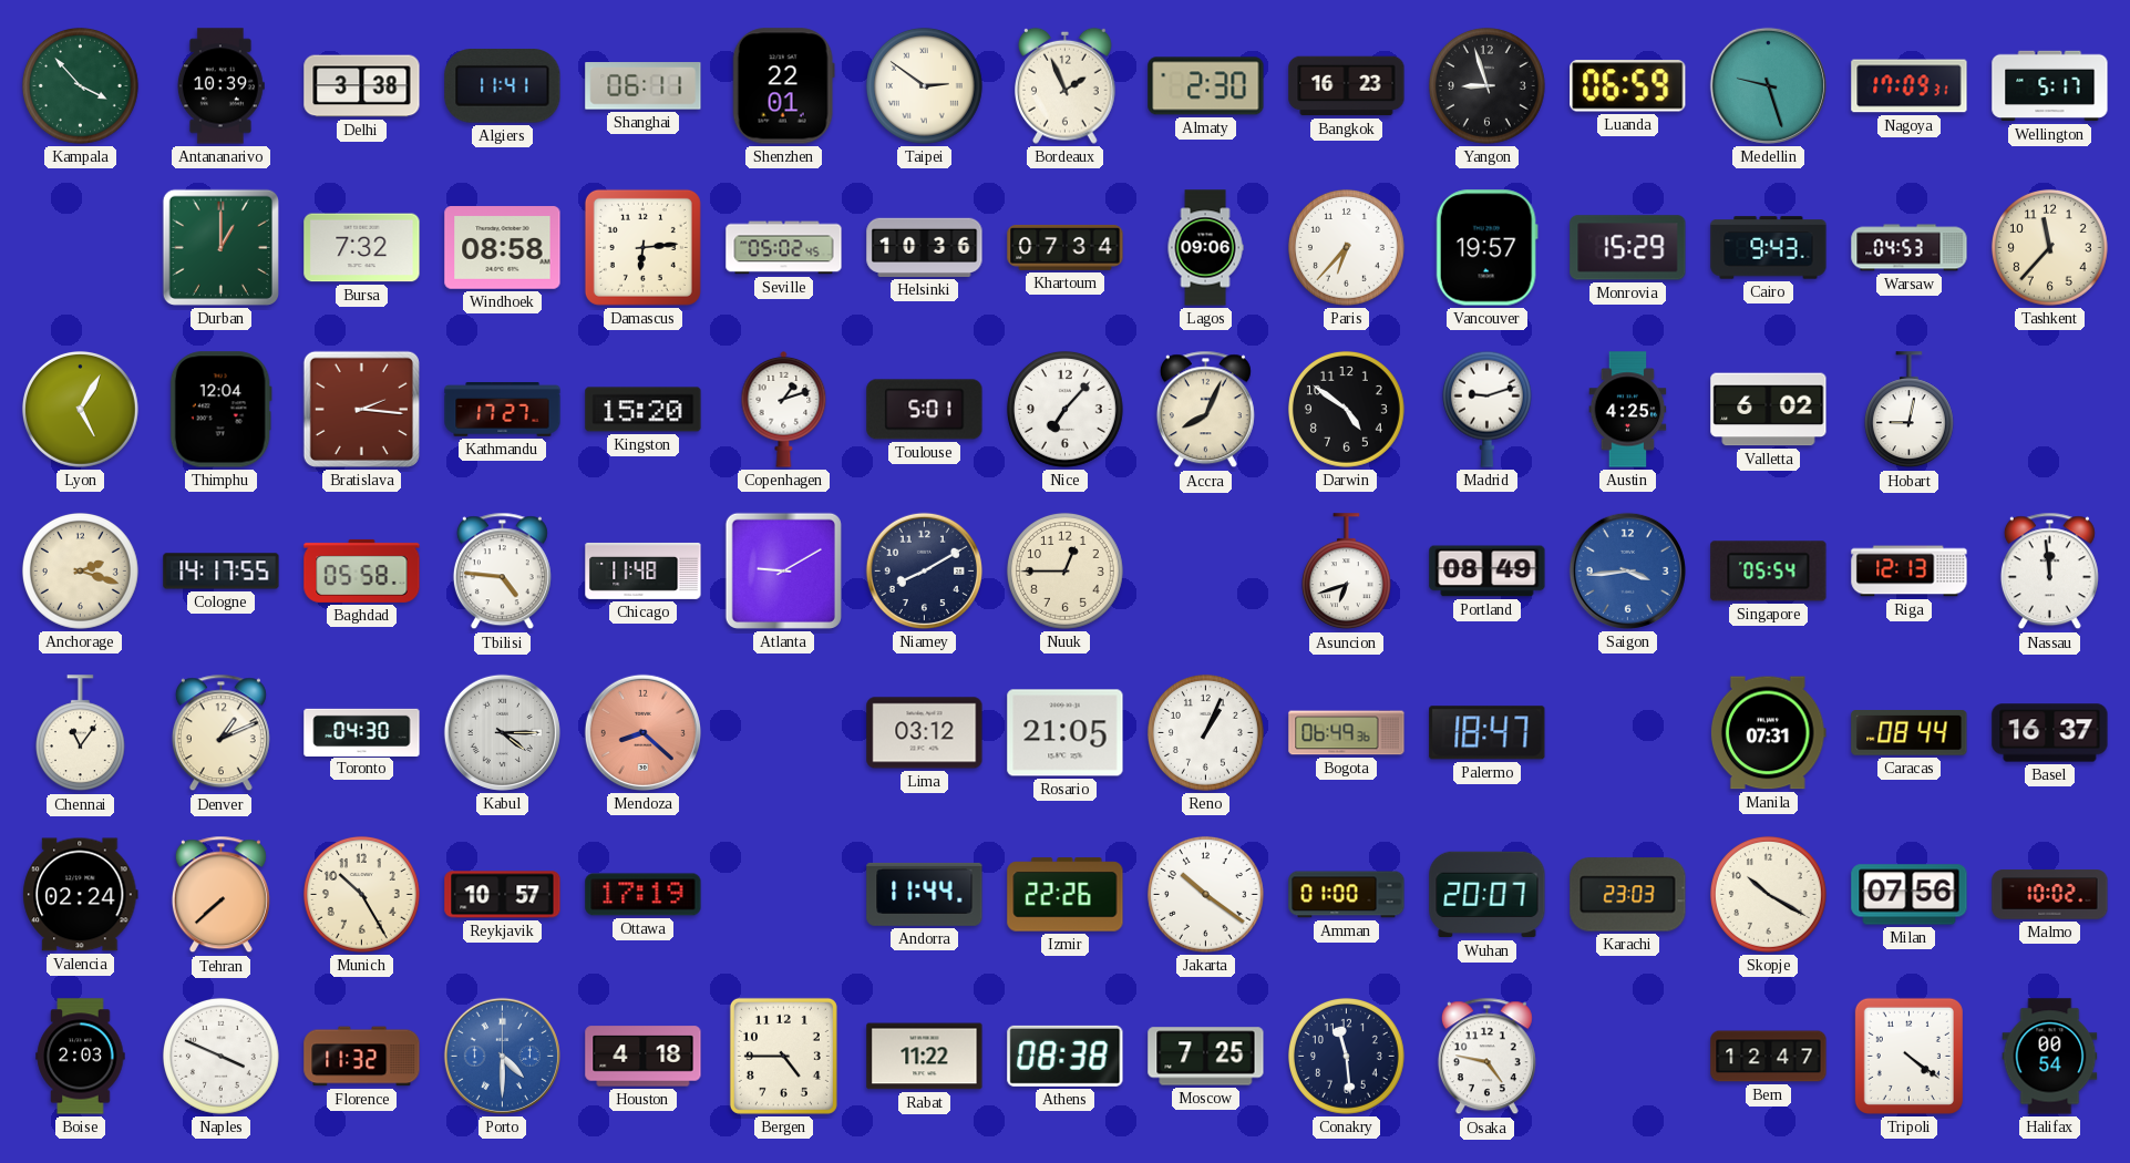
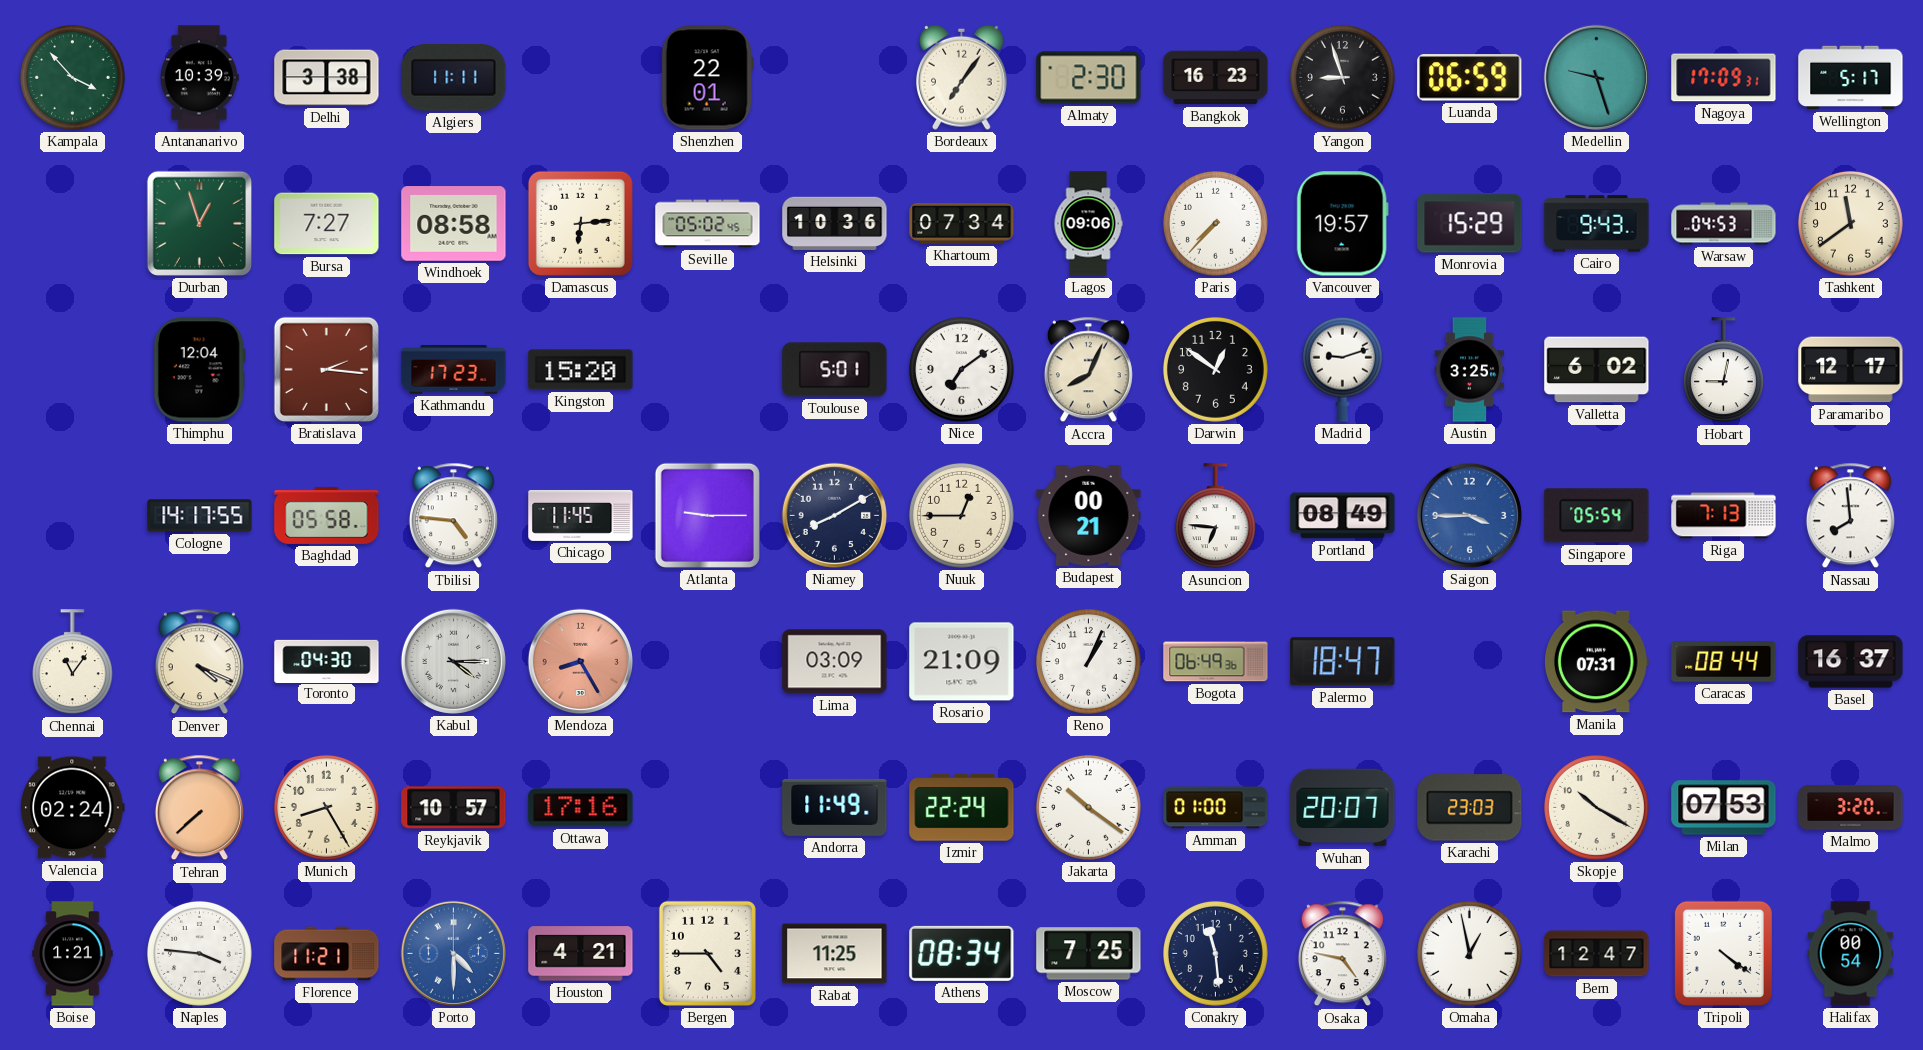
Algiers: 11:41 -> 11:11 (454, 78)
Shanghai: 06:11 -> none (644, 86)
Taipei: 2:51 -> none (924, 85)
Bordeaux: 1:56 -> 7:06 (962, 77)
Durban: 1:00 -> 12:57 (199, 223)
Bursa: 7:32 -> 7:27 (327, 224)
Paris: 6:37 -> 7:37 (1215, 223)
Tashkent: 11:37 -> 11:39 (1850, 223)
Lyon: 5:05 -> none (80, 409)
Kathmandu: 17:27 -> 17:23 (454, 370)
Copenhagen: 1:12 -> none (784, 410)
Nice: 7:07 -> 7:09 (961, 369)
Darwin: 4:51 -> 12:51 (1215, 369)
Austin: 4:25 -> 3:25 (1470, 370)
Paramaribo: none -> 12:17 (1851, 370)
Anchorage: 2:18 -> none (80, 570)
Chicago: 11:48 -> 11:45 (581, 515)
Atlanta: 9:10 -> 9:15 (707, 515)
Budapest: none -> 00:21 (1089, 516)
Asuncion: 6:42 -> 6:46 (1215, 516)
Saigon: 3:44 -> 3:45 (1469, 515)
Riga: 12:13 -> 7:13 (1724, 516)
Nassau: 11:59 -> 7:59 (1850, 516)
Denver: 1:11 -> 4:19 (199, 662)
Mendoza: 8:22 -> 8:25 (580, 661)
Lima: 03:12 -> 03:09 (835, 662)
Rosario: 21:05 -> 21:09 (962, 662)
Munich: 10:25 -> 8:25 (326, 807)
Ottawa: 17:19 -> 17:16 (581, 808)
Andorra: 11:44 -> 11:49 (835, 807)
Izmir: 22:26 -> 22:24 (962, 808)
Milan: 07:56 -> 07:53 (1724, 808)
Malmo: 10:02 -> 3:20 (1851, 808)
Boise: 2:03 -> 1:21 (73, 954)
Naples: 3:49 -> 3:46 (199, 953)
Florence: 11:32 -> 11:21 (327, 954)
Houston: 4:18 -> 4:21 (581, 954)
Rabat: 11:22 -> 11:25 (835, 954)
Athens: 08:38 -> 08:34 (962, 953)
Omaha: none -> 12:58 (1469, 953)
